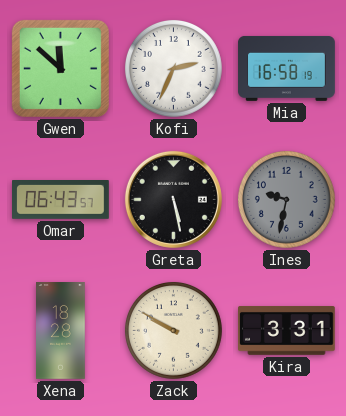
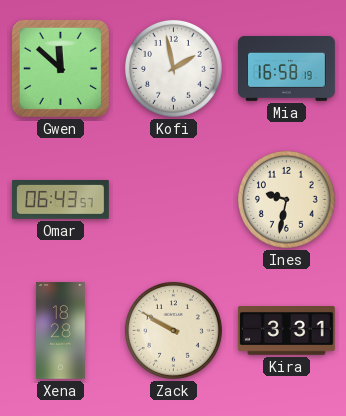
Kofi: 2:34 -> 1:58 (173, 68)
Greta: 5:28 -> none (173, 199)
Ines dial: grey -> cream (286, 199)
